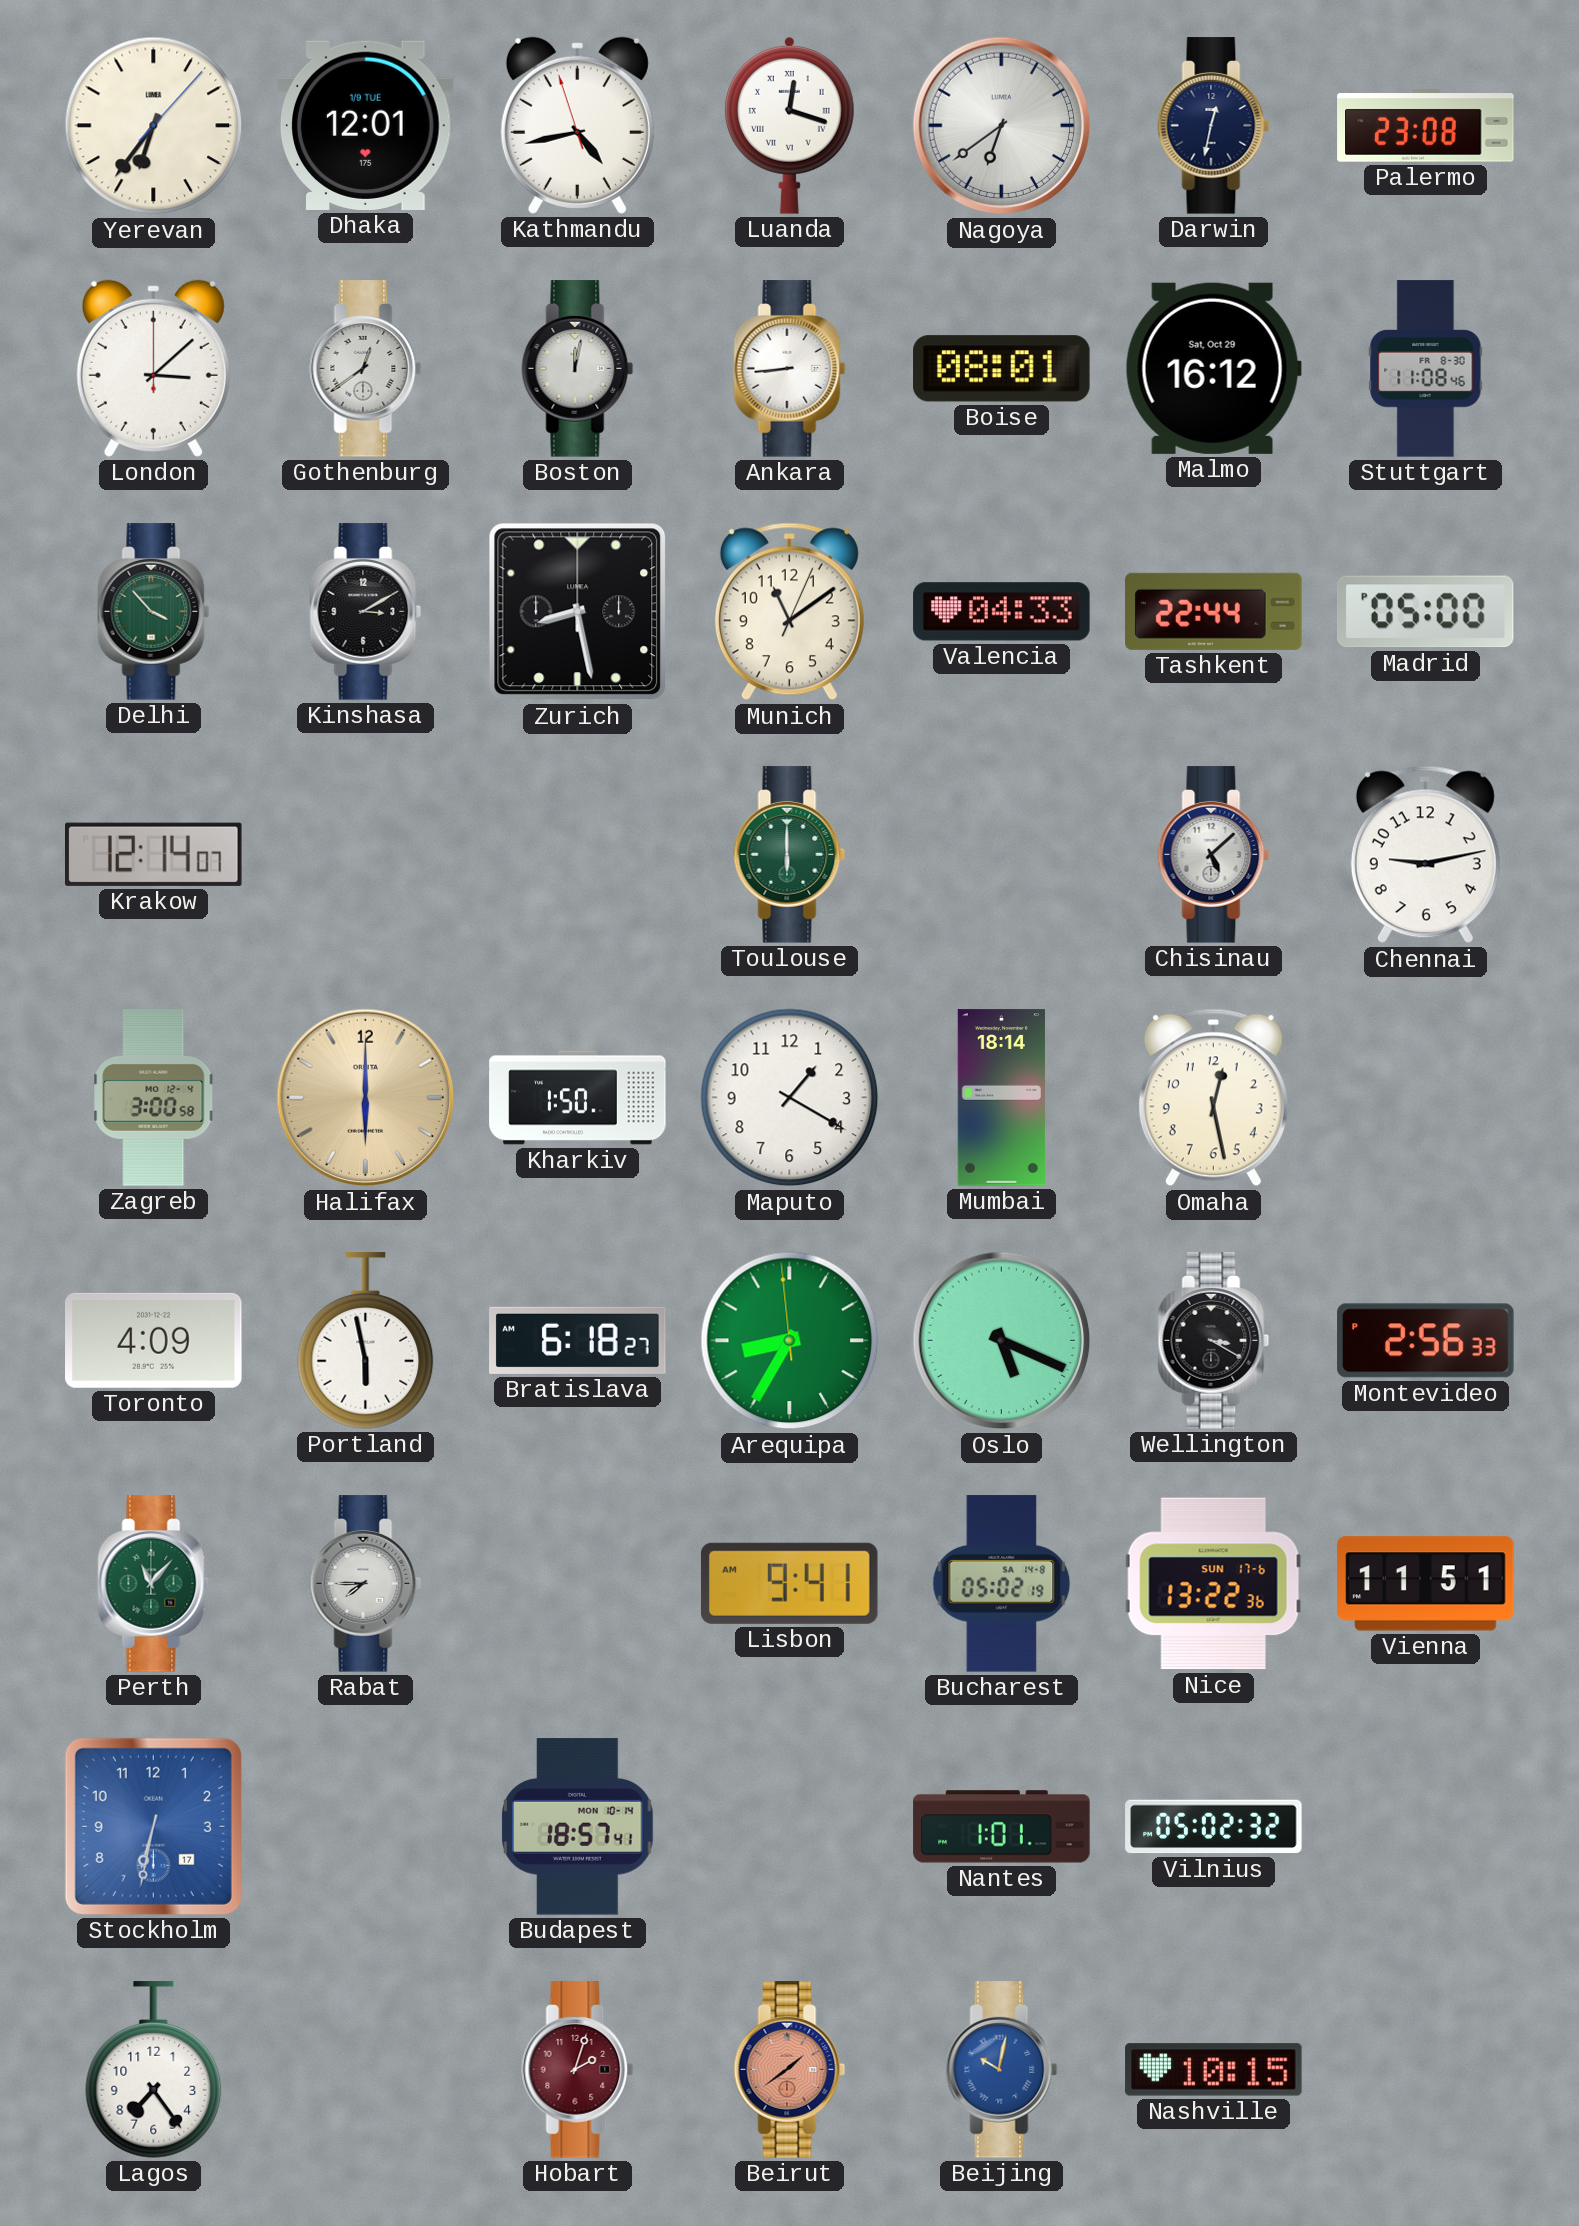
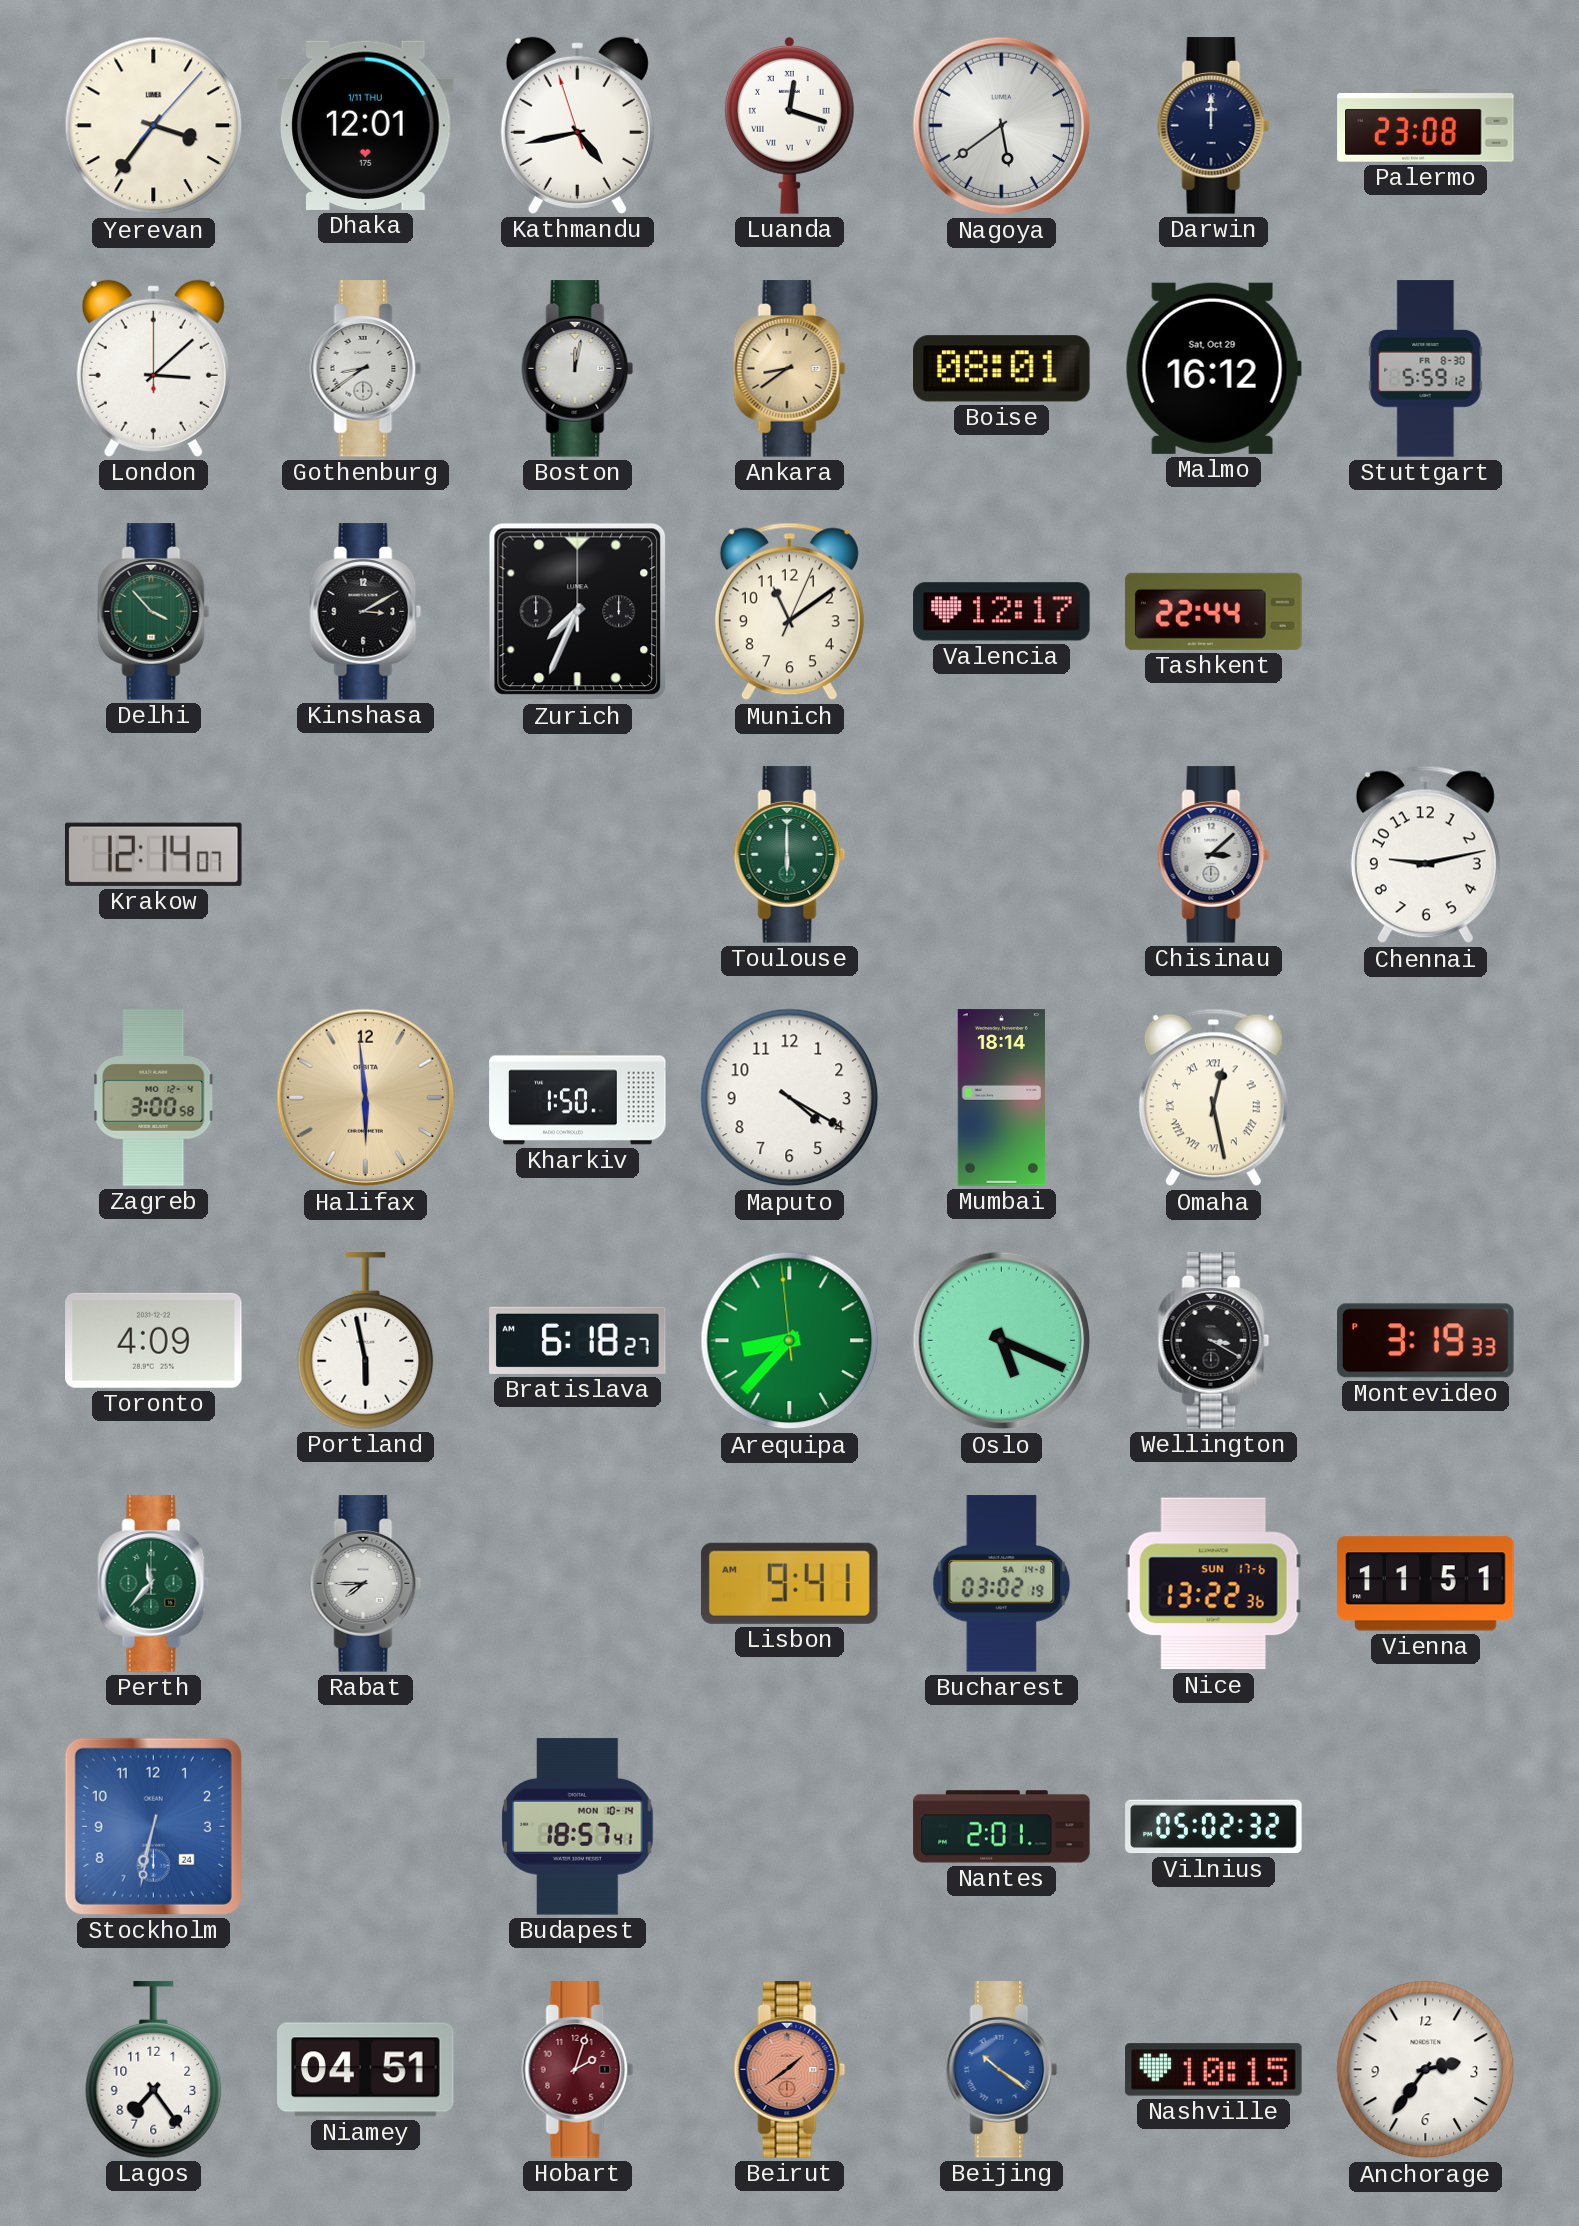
Yerevan: 6:36 -> 3:36 (154, 126)
Dhaka date: 1/9 TUE -> 1/11 THU (366, 125)
Nagoya: 6:39 -> 5:39 (1002, 126)
Darwin: 12:32 -> 12:00 (1214, 126)
Gothenburg: 12:39 -> 8:39 (366, 369)
Ankara: 8:44 -> 8:39 (790, 369)
Ankara dial: white -> champagne (790, 369)
Stuttgart: 11:08 -> 5:59 (1426, 369)
Zurich: 8:28 -> 7:34 (578, 612)
Valencia: 04:33 -> 12:17 (1002, 612)
Madrid: 05:00 -> none (1426, 612)
Chisinau: 5:08 -> 3:08 (1214, 855)
Halifax: 6:00 -> 5:59 (366, 1098)
Maputo: 1:20 -> 4:20 (790, 1098)
Omaha numerals: Arabic -> Roman (1213, 1098)
Arequipa: 8:34 -> 8:36 (790, 1341)
Montevideo: 2:56 -> 3:19 (1426, 1341)
Perth: 11:07 -> 11:37 (154, 1584)
Bucharest: 05:02 -> 03:02 (1002, 1584)
Stockholm date: 17 -> 24 (153, 1826)
Nantes: 1:01 -> 2:01 (1002, 1827)
Niamey: none -> 04:51 (366, 2070)
Beijing: 10:02 -> 10:21 (1002, 2070)
Anchorage: none -> 2:36 (1426, 2070)
